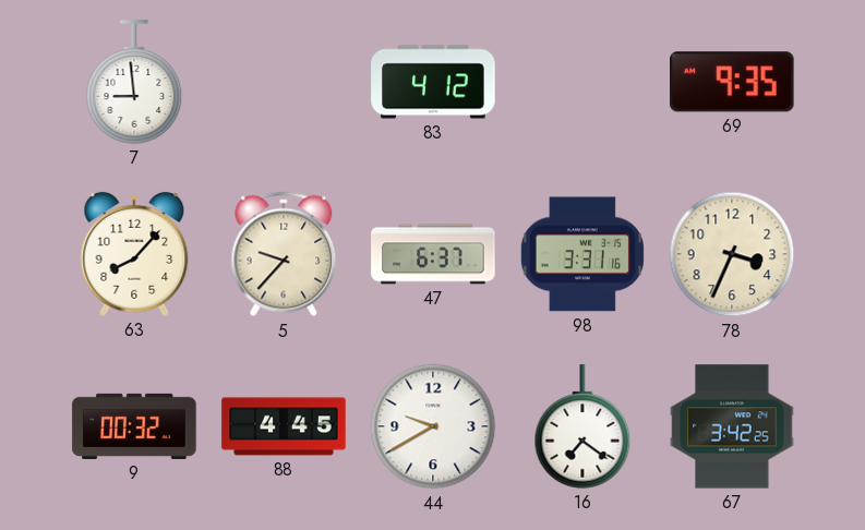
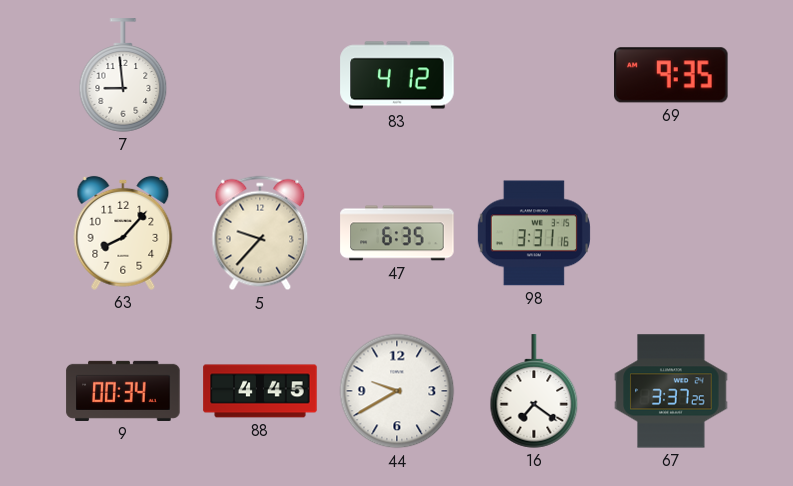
47: 6:37 -> 6:35 (397, 233)
78: 3:34 -> none (732, 254)
9: 00:32 -> 00:34 (123, 391)
67: 3:42 -> 3:37 (671, 391)
